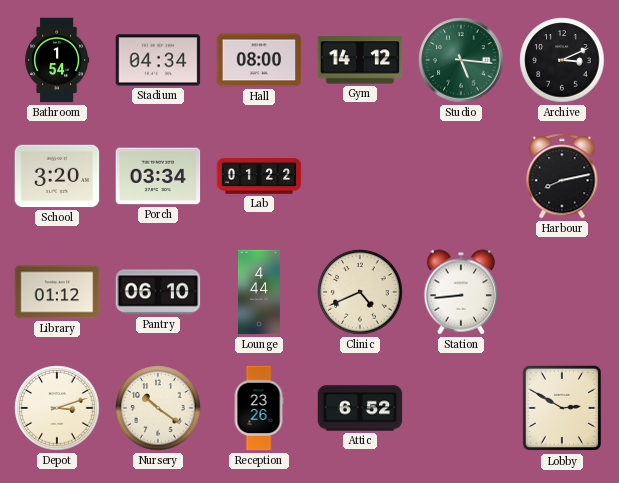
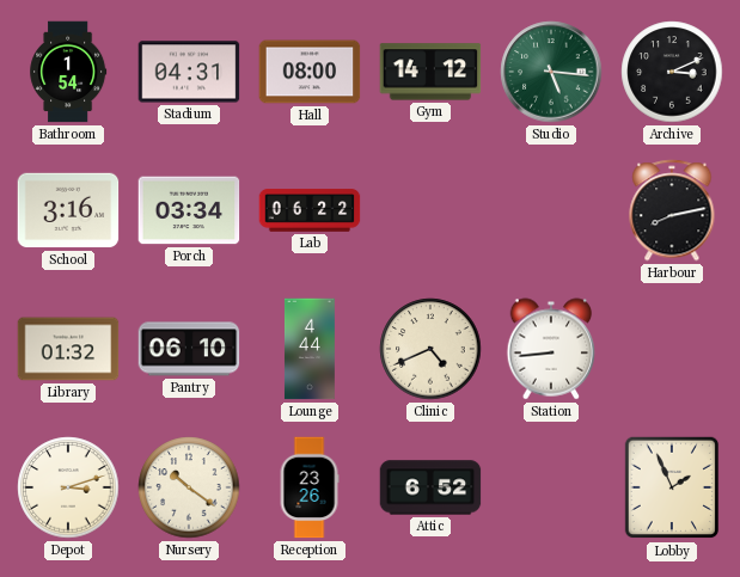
Stadium: 04:34 -> 04:31 (189, 72)
School: 3:20 -> 3:16 (68, 210)
Lab: 01:22 -> 06:22 (310, 210)
Library: 01:12 -> 01:32 (68, 349)
Lobby: 2:50 -> 1:56 (672, 487)
